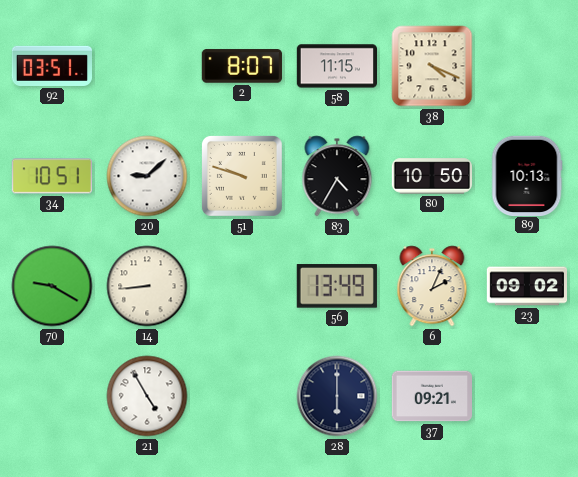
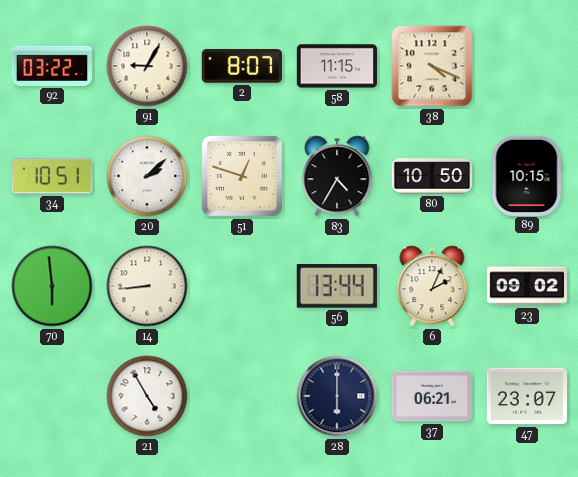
92: 03:51 -> 03:22 (51, 66)
91: none -> 9:05 (147, 66)
20: 9:08 -> 2:08 (147, 176)
51: 9:48 -> 12:48 (242, 176)
89: 10:13 -> 10:15 (527, 175)
70: 9:20 -> 5:59 (52, 286)
56: 13:49 -> 13:44 (337, 286)
37: 09:21 -> 06:21 (431, 396)
47: none -> 23:07 (526, 396)
